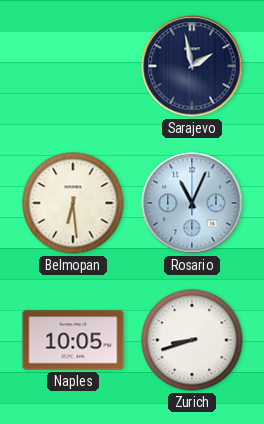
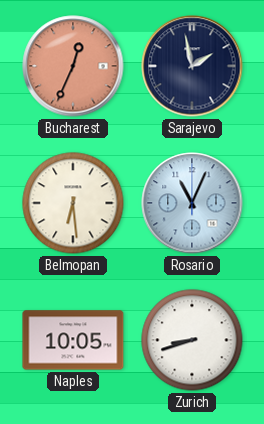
Bucharest: none -> 12:34 (73, 66)
